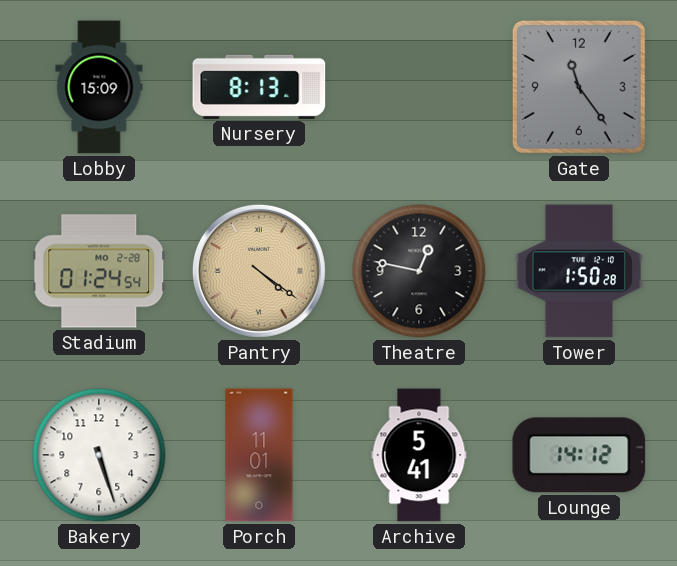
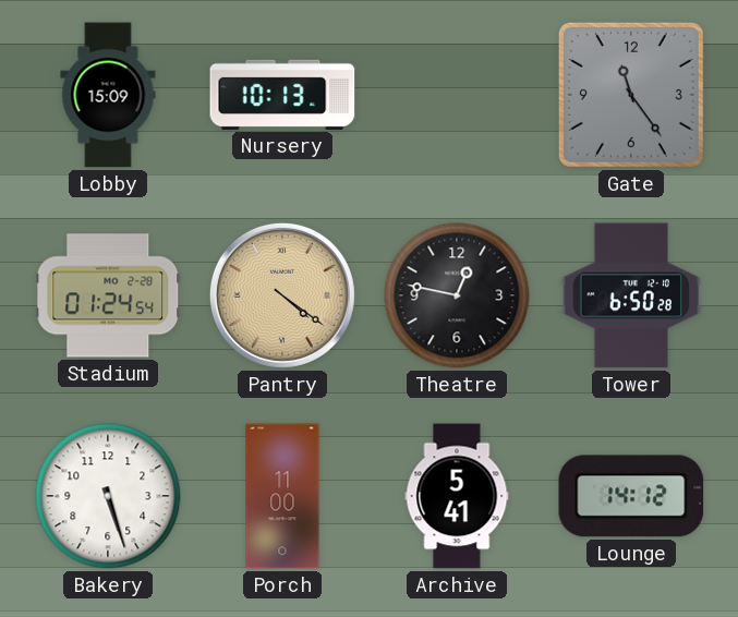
Nursery: 8:13 -> 10:13 (282, 95)
Tower: 1:50 -> 6:50 (631, 295)
Porch: 11:01 -> 11:00 (282, 496)
